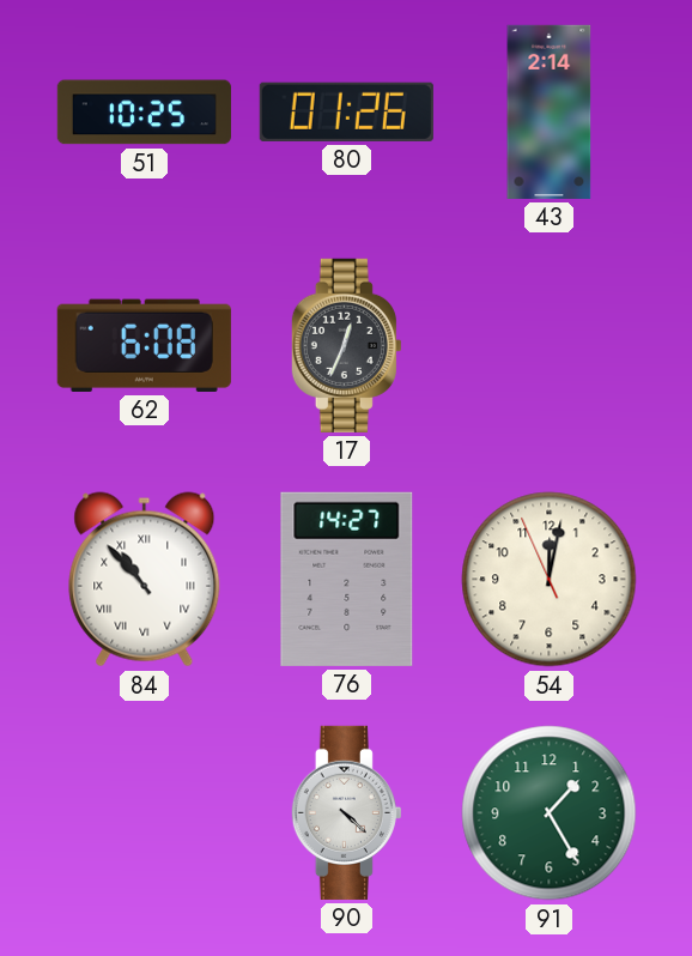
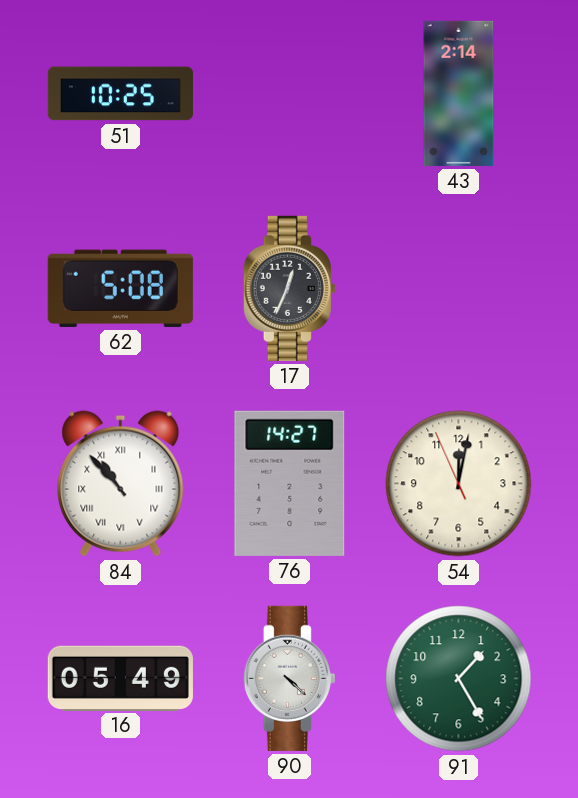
80: 01:26 -> none (346, 111)
62: 6:08 -> 5:08 (120, 288)
16: none -> 05:49 (120, 678)
